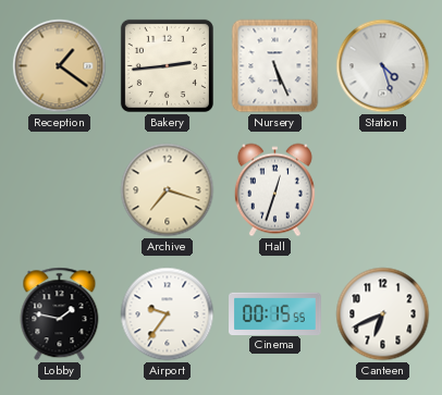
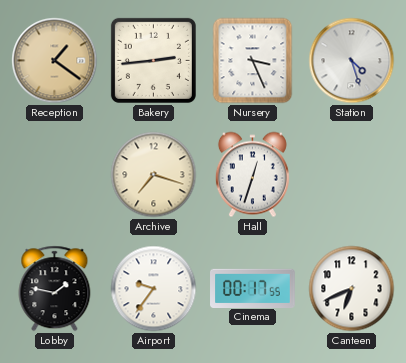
Nursery: 5:26 -> 3:26 (253, 61)
Cinema: 00:15 -> 00:17 (253, 288)
